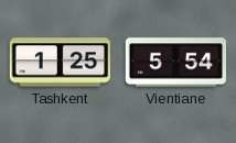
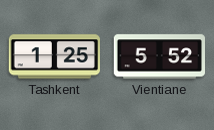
Vientiane: 5:54 -> 5:52 (159, 57)
